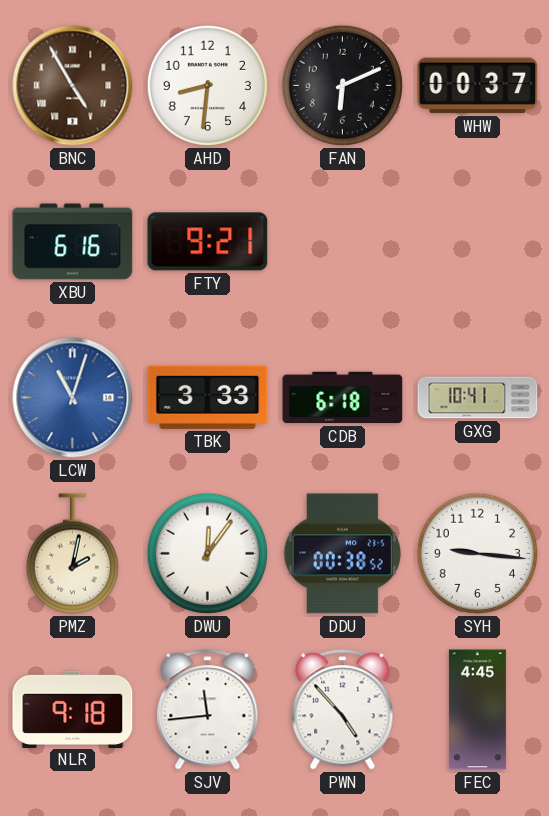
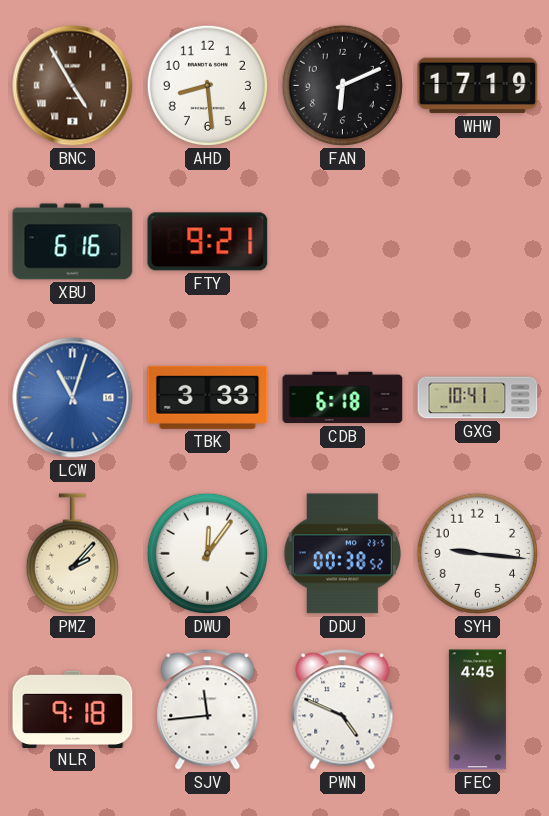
AHD: 8:31 -> 8:29 (207, 85)
WHW: 00:37 -> 17:19 (478, 86)
PMZ: 2:02 -> 2:07 (72, 554)
PWN: 4:53 -> 4:49 (343, 710)
